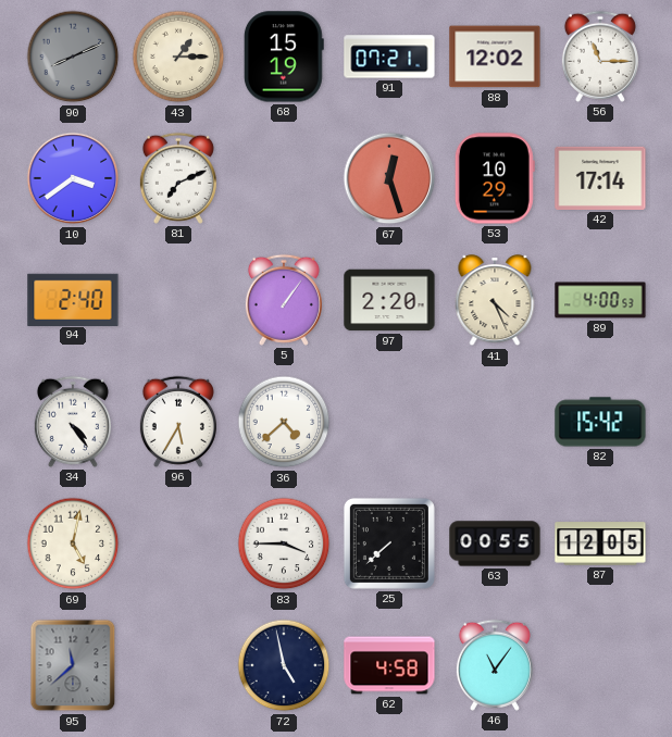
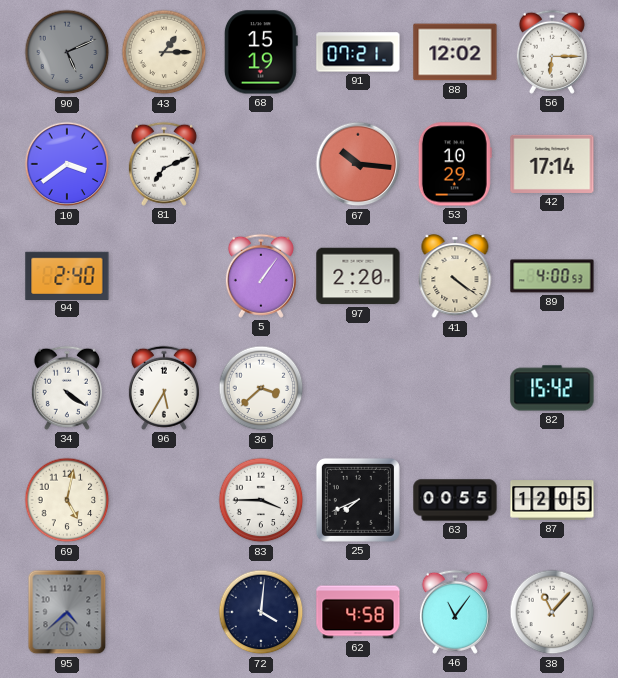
90: 8:11 -> 5:11 (67, 52)
56: 11:15 -> 6:15 (552, 52)
67: 12:27 -> 10:16 (358, 164)
41: 4:26 -> 4:21 (455, 277)
34: 4:24 -> 4:21 (67, 388)
36: 4:38 -> 3:38 (261, 388)
25: 7:38 -> 7:41 (358, 500)
95: 11:38 -> 4:38 (67, 612)
72: 4:58 -> 4:01 (261, 612)
38: none -> 11:07 (552, 612)
